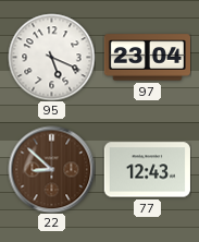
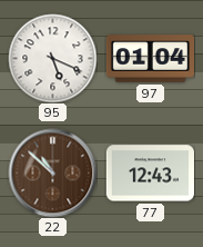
97: 23:04 -> 01:04 (150, 59)
22: 8:52 -> 10:52 (52, 172)
